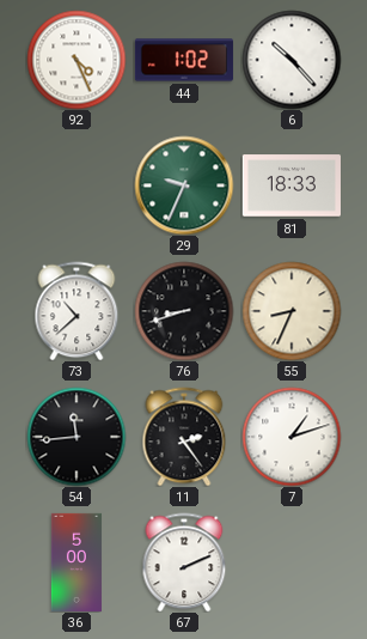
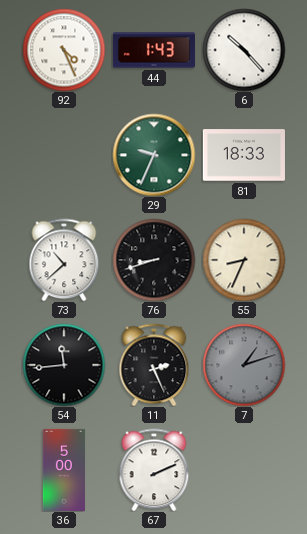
44: 1:02 -> 1:43 (154, 50)
11: 2:24 -> 2:26 (154, 365)
7 dial: white -> grey (244, 365)
